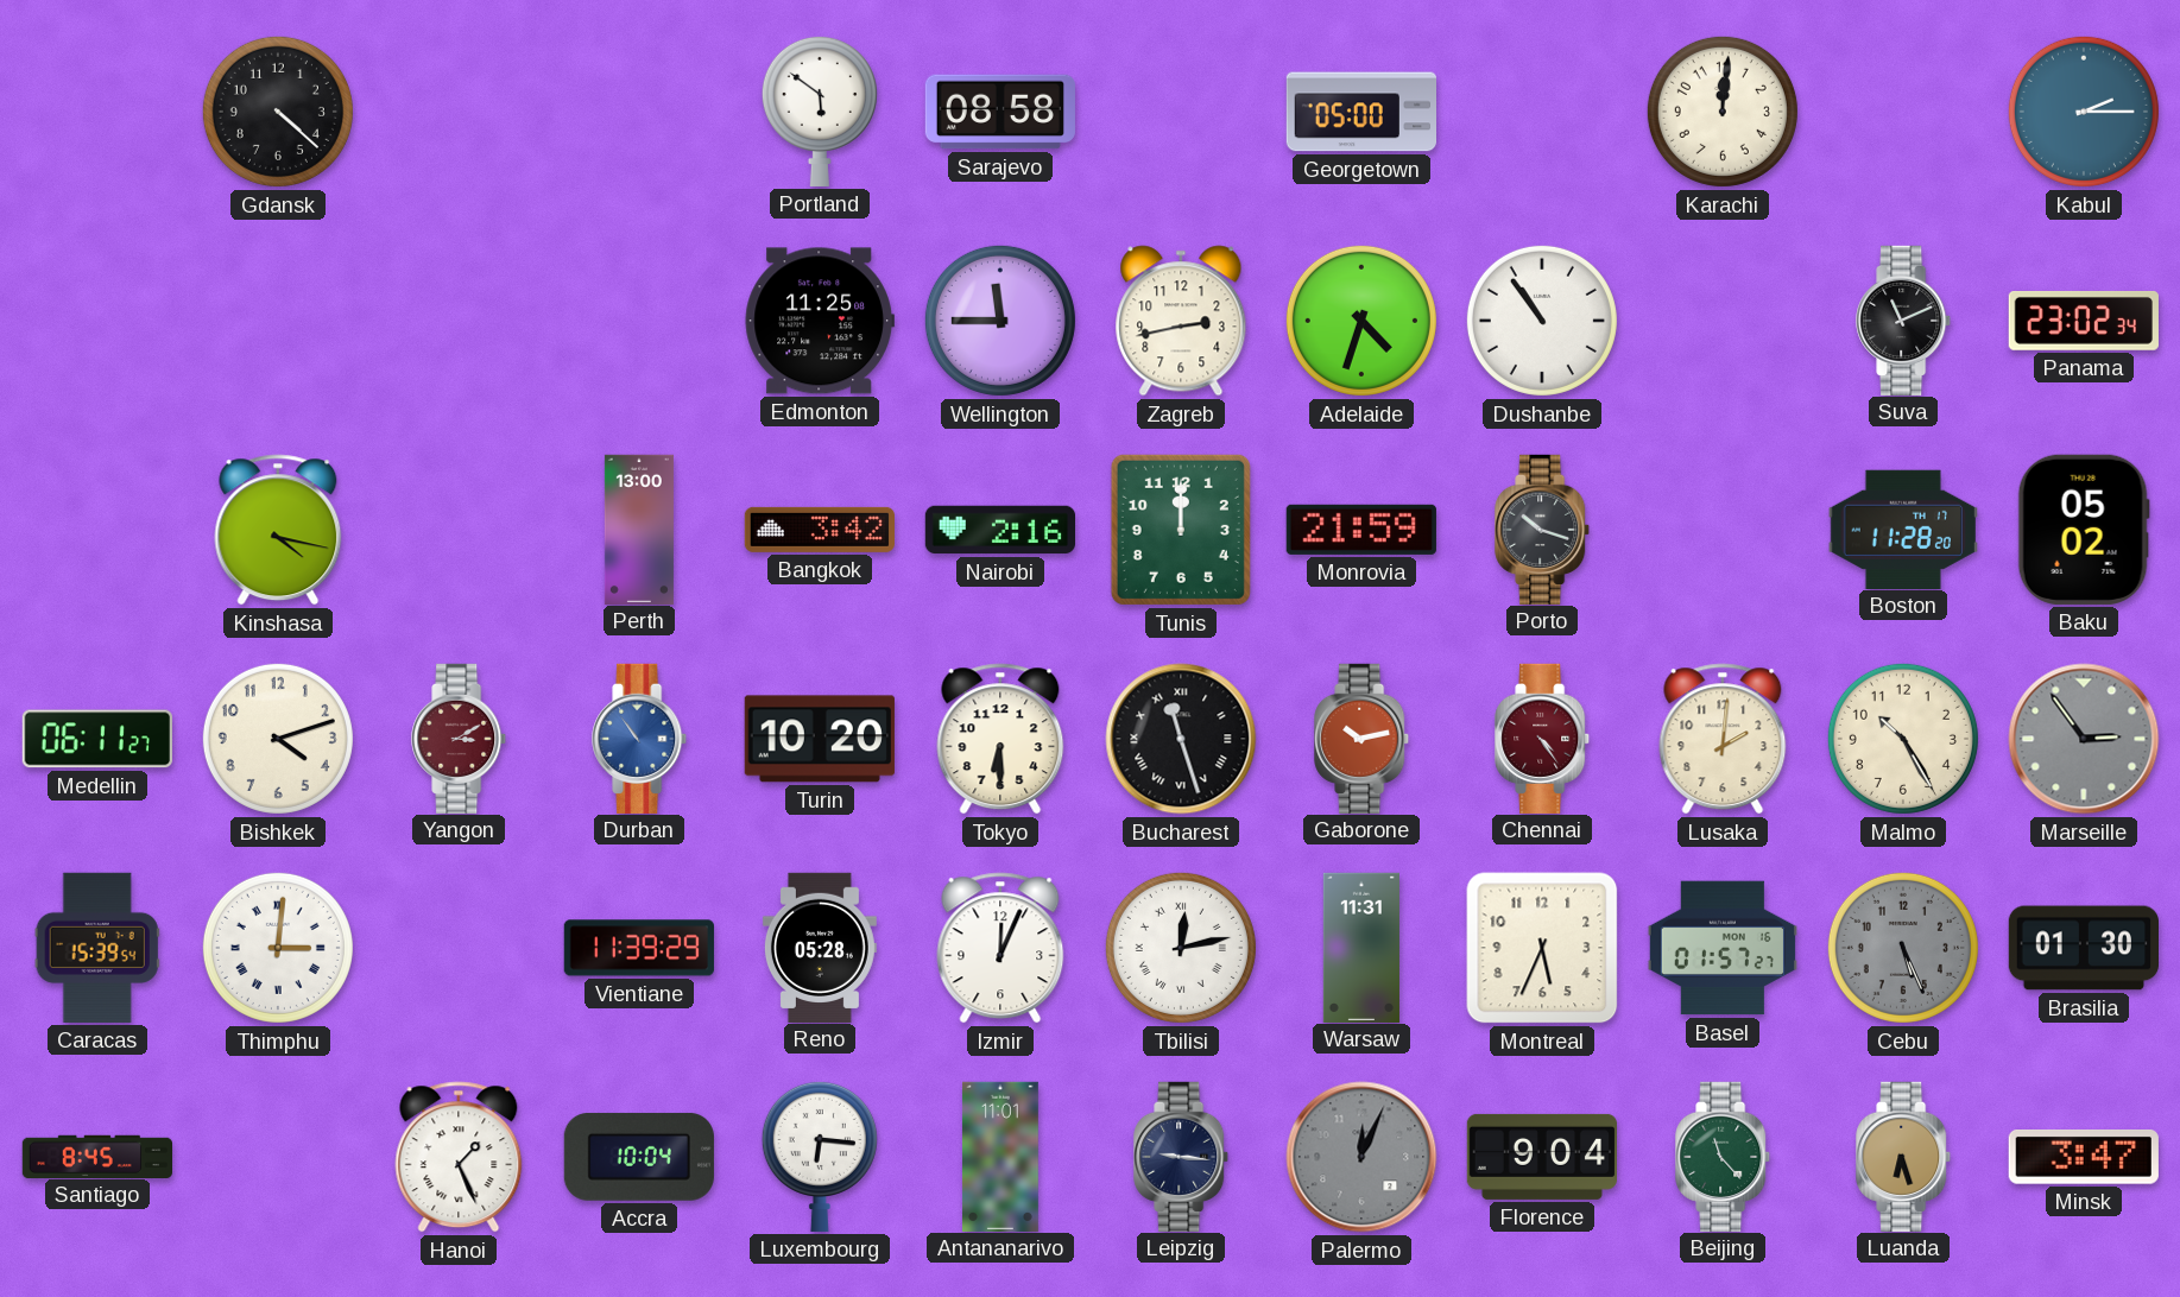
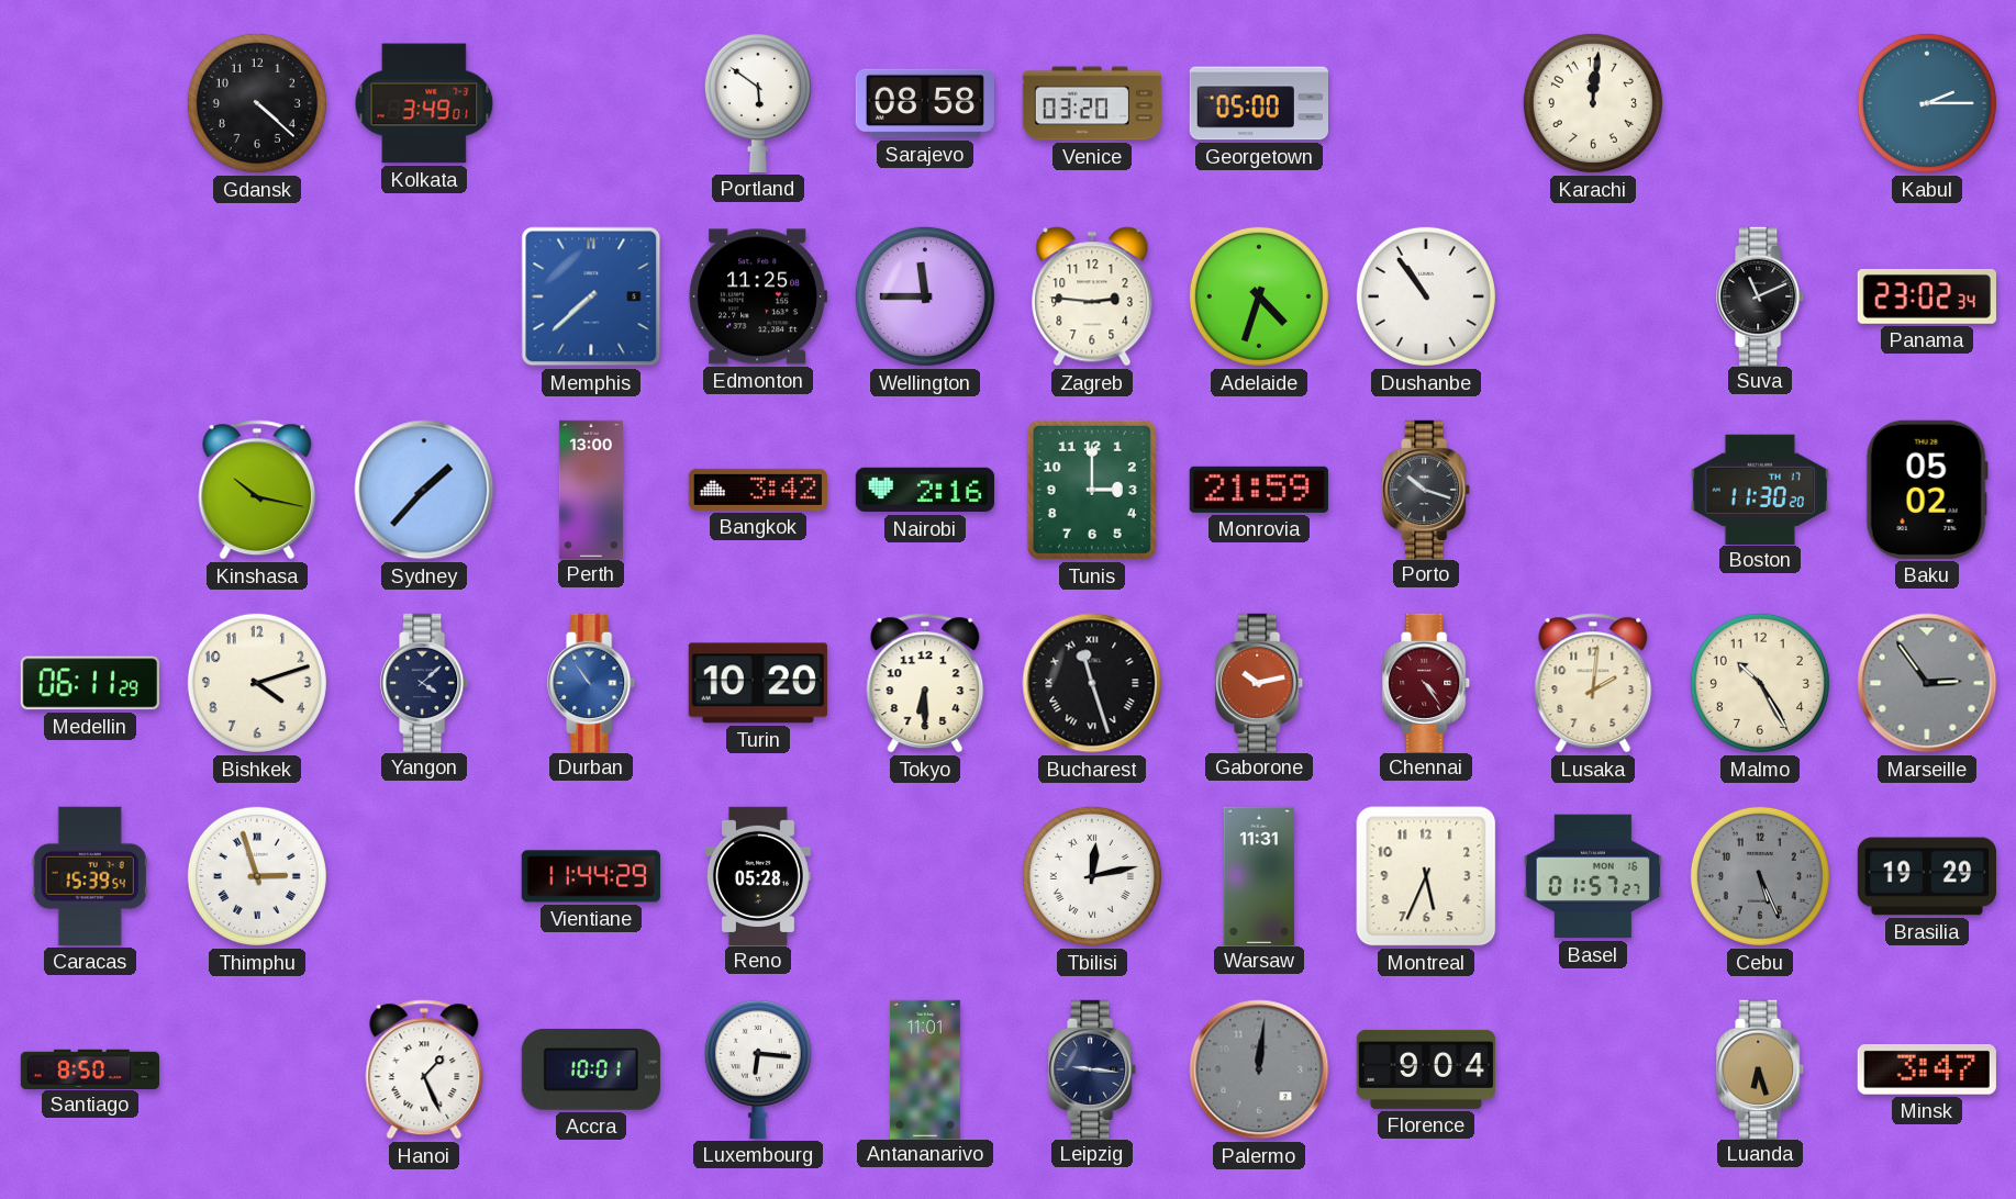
Kolkata: none -> 3:49 (424, 103)
Venice: none -> 03:20 (1092, 103)
Memphis: none -> 7:38 (591, 296)
Zagreb: 2:43 -> 2:46 (1092, 296)
Kinshasa: 4:17 -> 10:17 (257, 490)
Sydney: none -> 1:37 (424, 490)
Tunis: 12:00 -> 3:00 (1092, 490)
Boston: 11:28 -> 11:30 (1760, 489)
Medellin: 06:11:27 -> 06:11:29 (90, 683)
Yangon: 3:10 -> 4:08 (425, 682)
Yangon dial: burgundy -> navy (425, 682)
Thimphu: 3:01 -> 2:57 (257, 876)
Vientiane: 11:39 -> 11:44 (591, 876)
Izmir: 12:04 -> none (1000, 948)
Brasilia: 01:30 -> 19:29 (1926, 876)
Santiago: 8:45 -> 8:50 (89, 1068)
Accra: 10:04 -> 10:01 (591, 1069)
Palermo: 12:04 -> 12:01 (1259, 1069)
Beijing: 11:23 -> none (1724, 1156)
